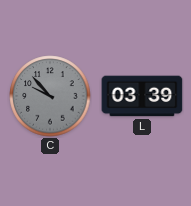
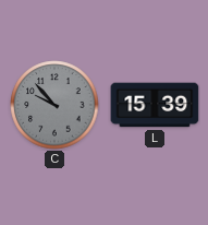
L: 03:39 -> 15:39 (155, 105)
